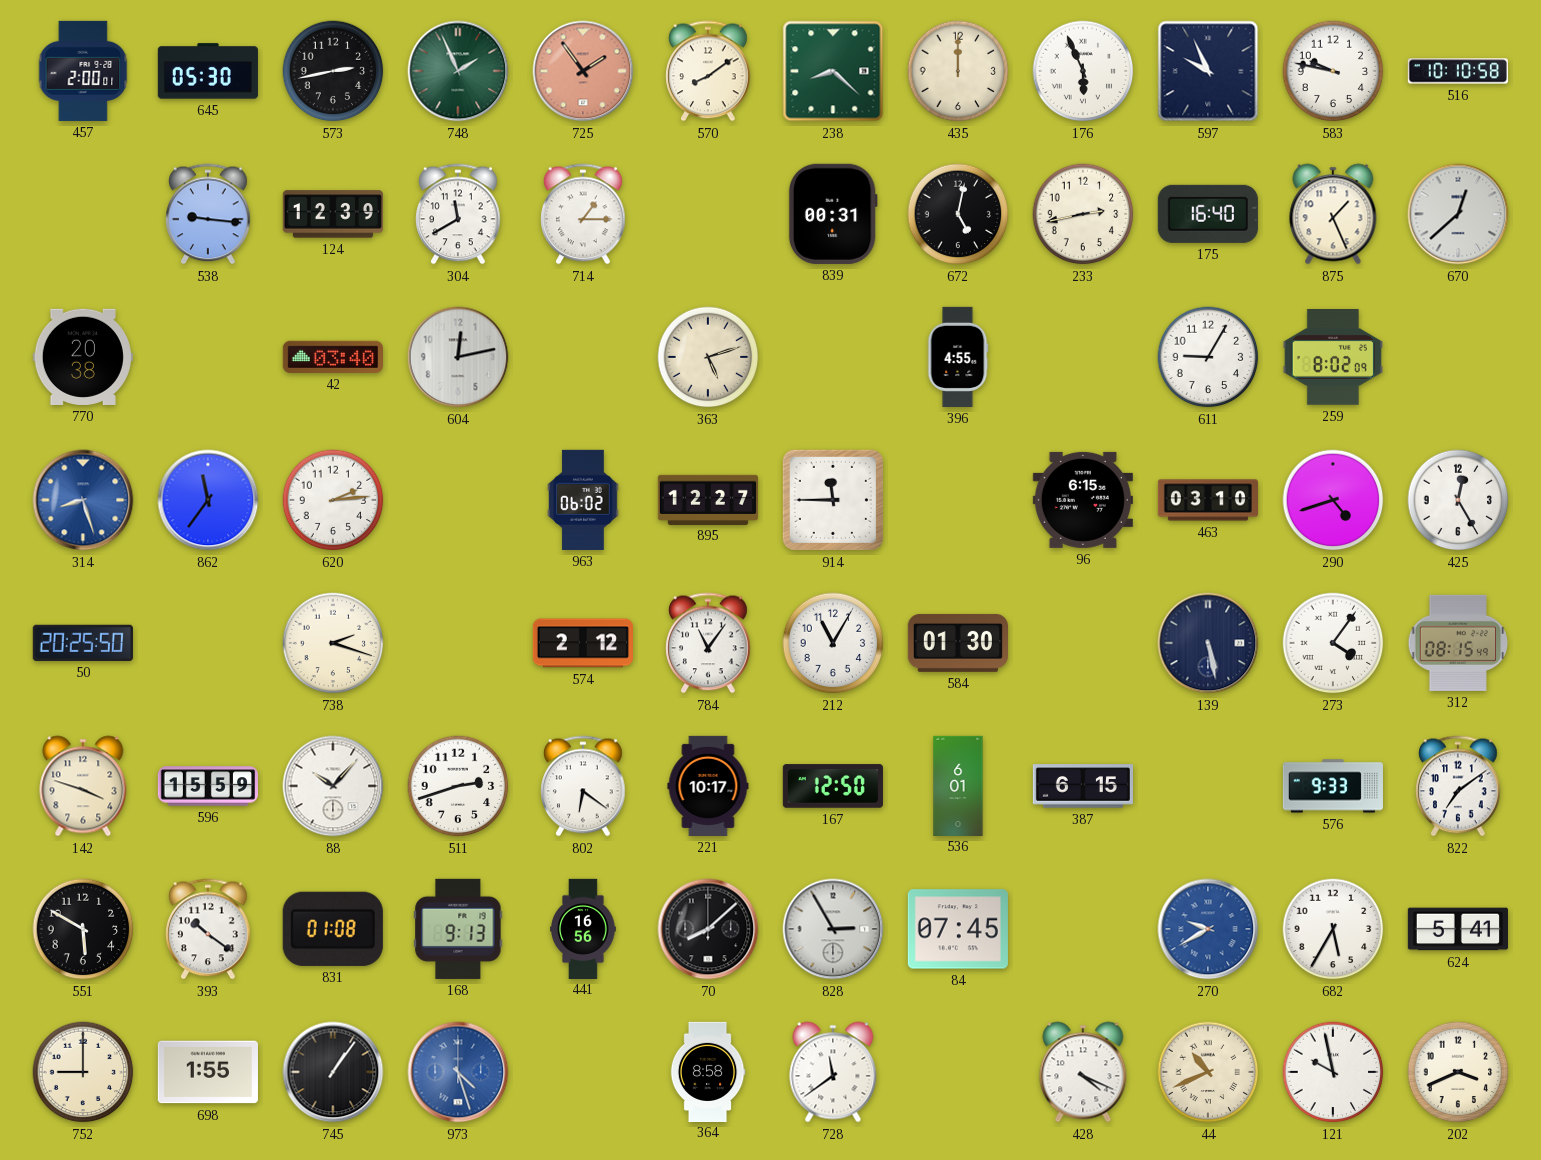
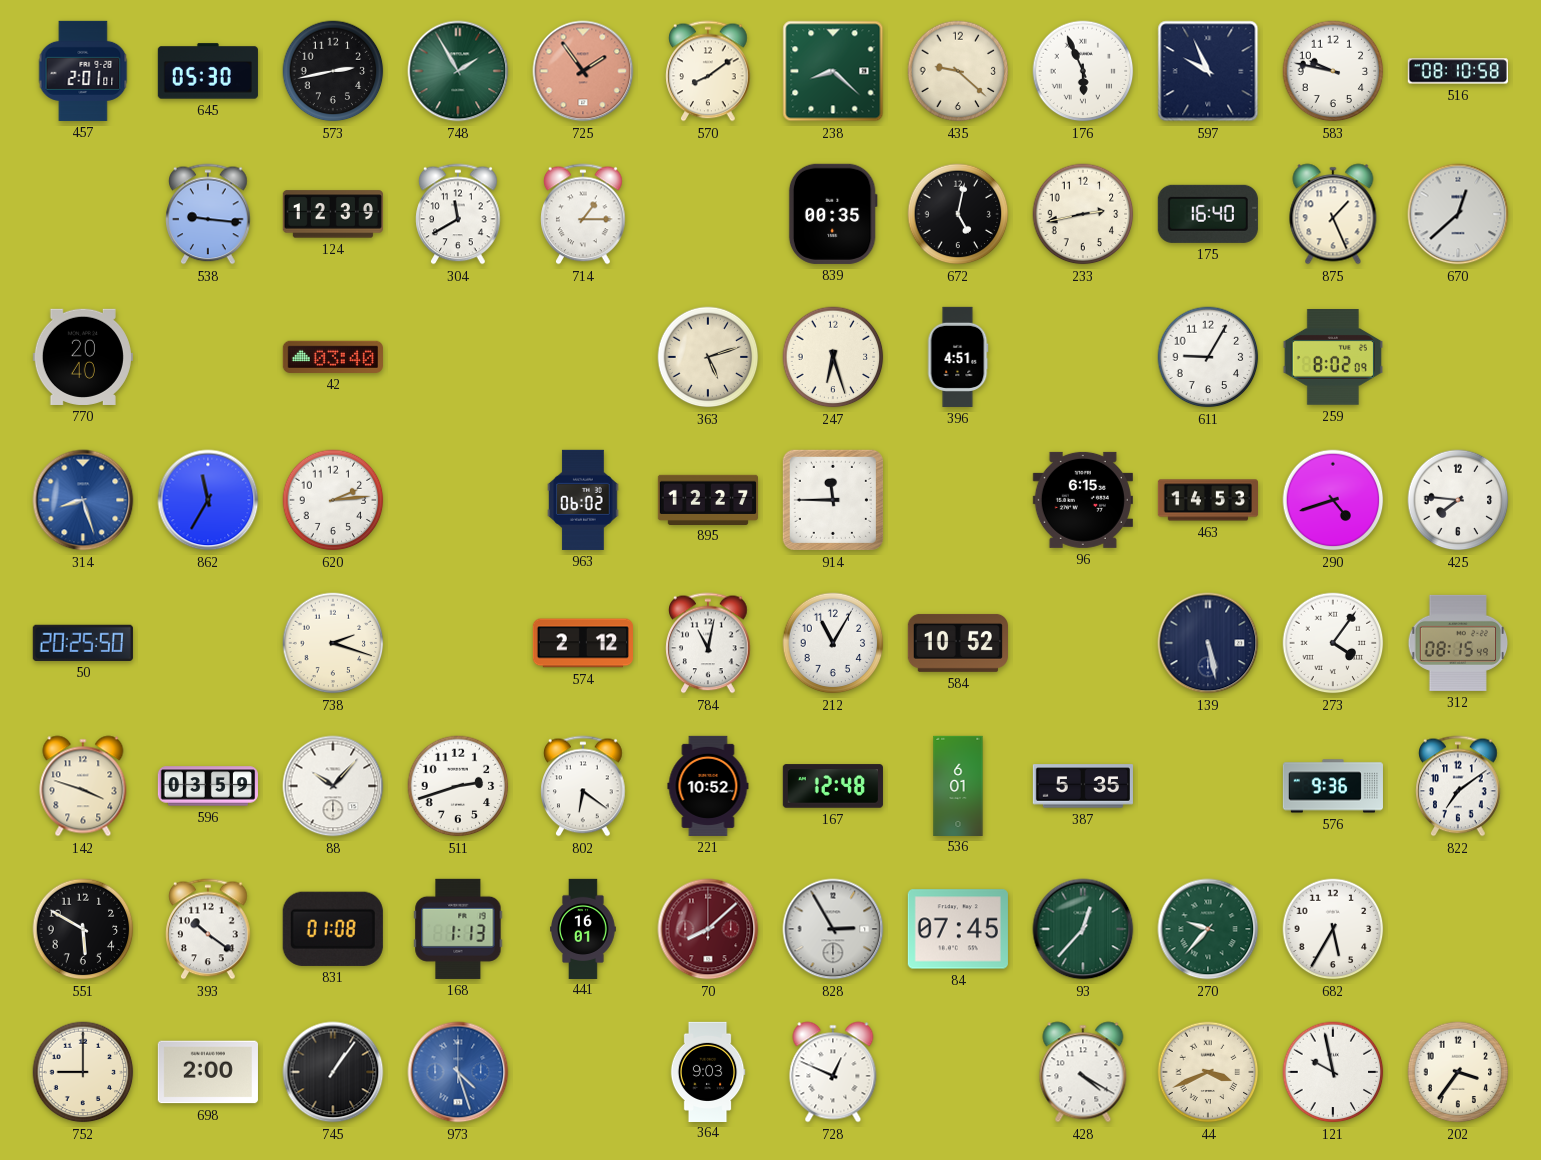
457: 2:00 -> 2:01 (83, 71)
748: 1:56 -> 1:55 (458, 71)
435: 12:00 -> 9:22 (958, 71)
516: 10:10 -> 08:10 (1458, 71)
839: 00:31 -> 00:35 (833, 214)
770: 20:38 -> 20:40 (83, 357)
604: 12:13 -> none (458, 357)
247: none -> 6:27 (833, 357)
396: 4:55 -> 4:51 (958, 357)
862: 11:36 -> 11:35 (208, 500)
463: 03:10 -> 14:53 (1207, 500)
425: 12:25 -> 7:46 (1458, 500)
784: 11:06 -> 11:02 (708, 643)
584: 01:30 -> 10:52 (958, 643)
596: 15:59 -> 03:59 (207, 786)
221: 10:17 -> 10:52 (708, 786)
167: 12:50 -> 12:48 (833, 786)
387: 6:15 -> 5:35 (1083, 786)
576: 9:33 -> 9:36 (1333, 786)
168: 9:13 -> 1:13 (458, 929)
441: 16:56 -> 16:01 (583, 928)
70 dial: black -> burgundy (708, 929)
93: none -> 12:37 (1083, 929)
270: 9:40 -> 9:37 (1208, 929)
270 dial: blue -> green (1208, 929)
624: 5:41 -> none (1458, 929)
698: 1:55 -> 2:00 (208, 1072)
364: 8:58 -> 9:03 (708, 1071)
728: 11:39 -> 12:49 (833, 1072)
428: 4:19 -> 4:20 (1083, 1072)
44: 10:41 -> 3:41 (1208, 1072)
202: 3:41 -> 3:36 (1458, 1072)
